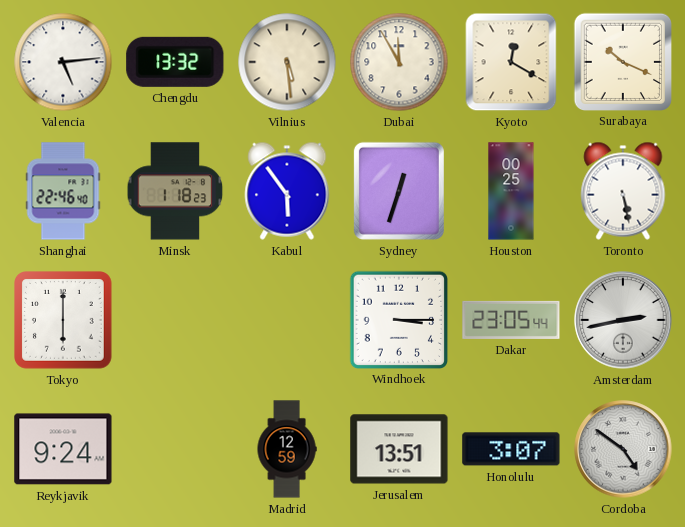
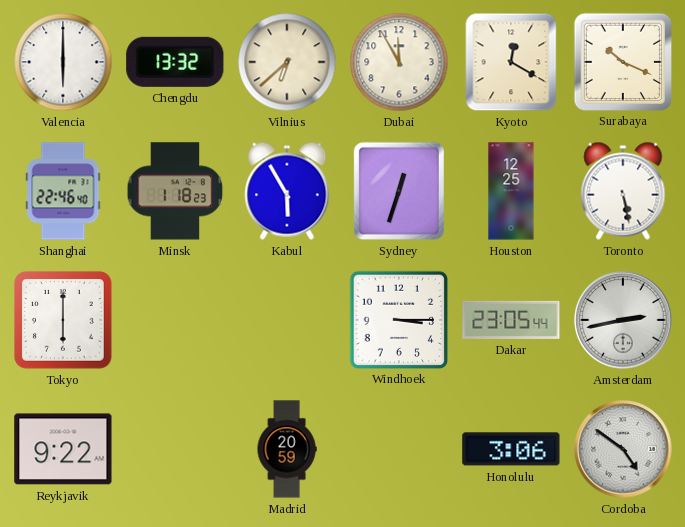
Valencia: 5:14 -> 6:00 (63, 62)
Vilnius: 5:29 -> 6:38 (287, 62)
Kabul: 5:54 -> 5:55 (287, 191)
Houston: 00:25 -> 12:25 (511, 191)
Reykjavik: 9:24 -> 9:22 (63, 449)
Madrid: 12:59 -> 20:59 (287, 449)
Jerusalem: 13:51 -> none (399, 449)
Honolulu: 3:07 -> 3:06 (511, 449)
